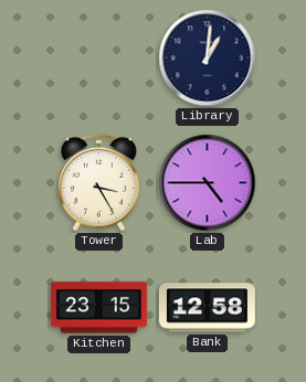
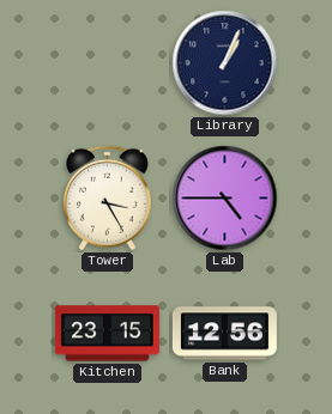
Library: 1:01 -> 1:04 (225, 63)
Bank: 12:58 -> 12:56 (224, 334)
